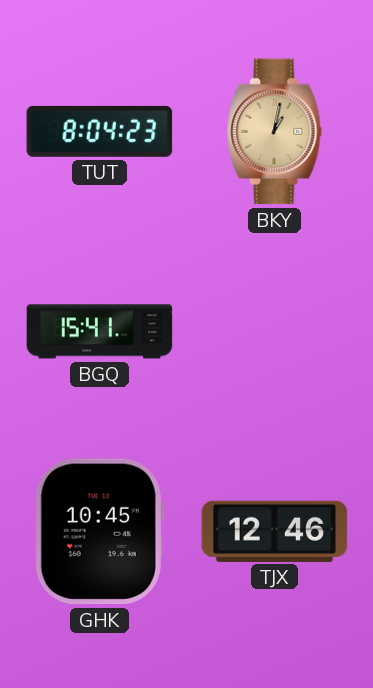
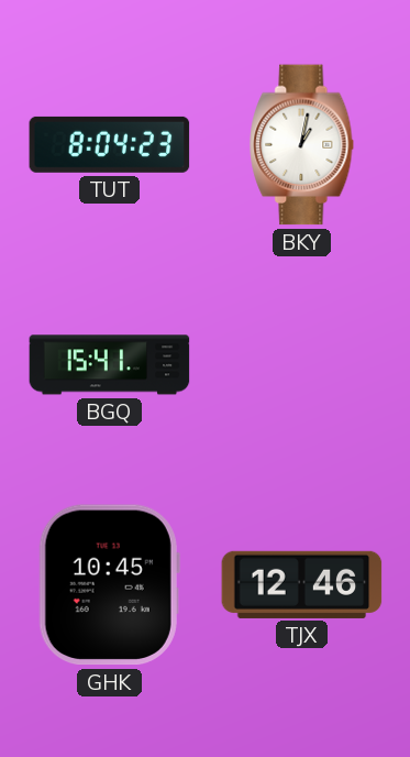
BKY dial: champagne -> white (302, 145)
